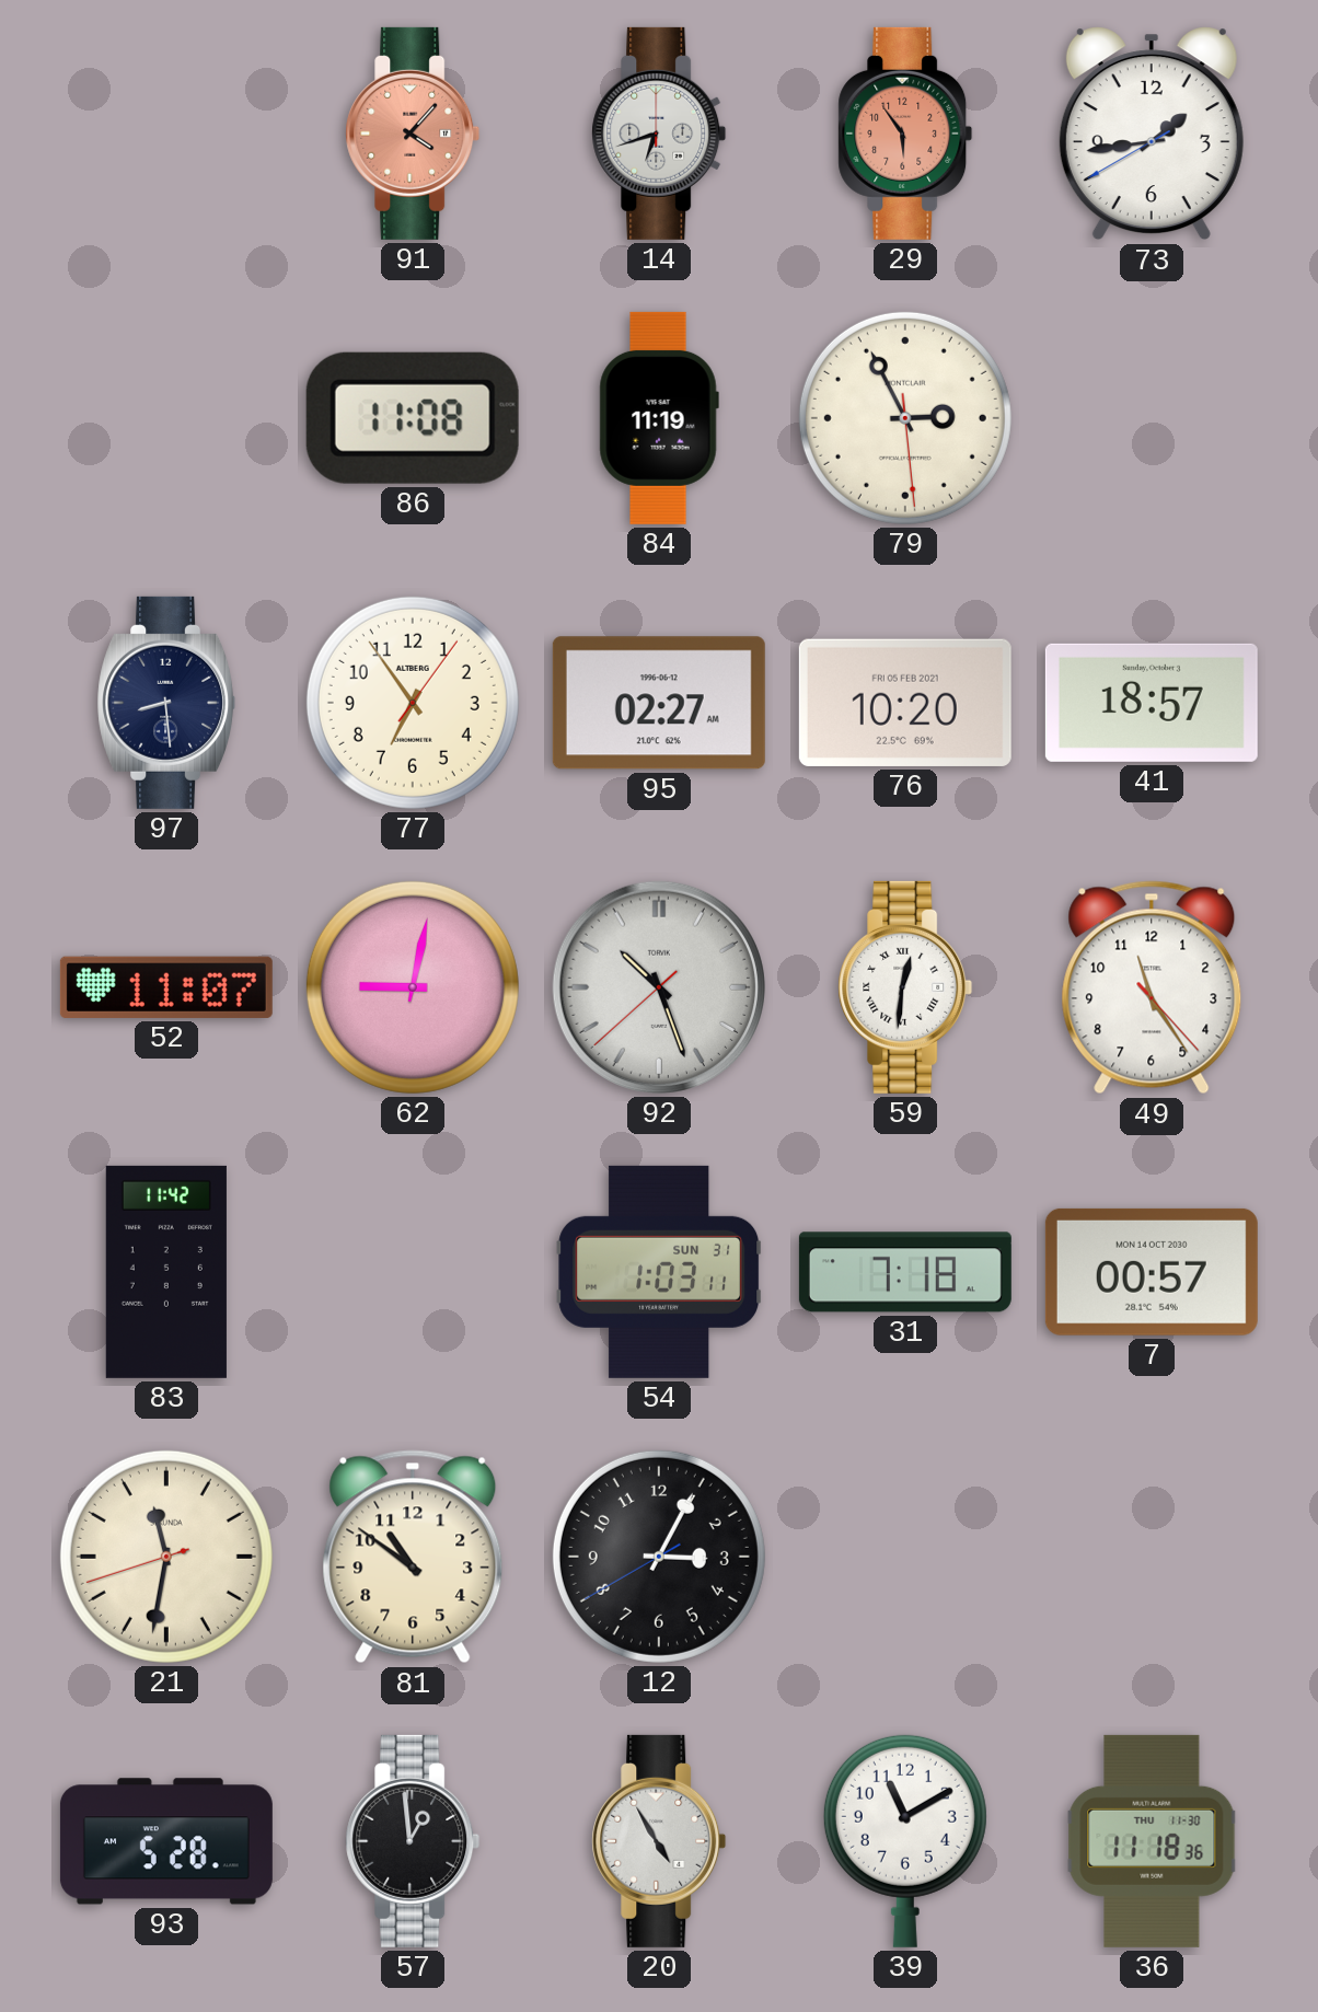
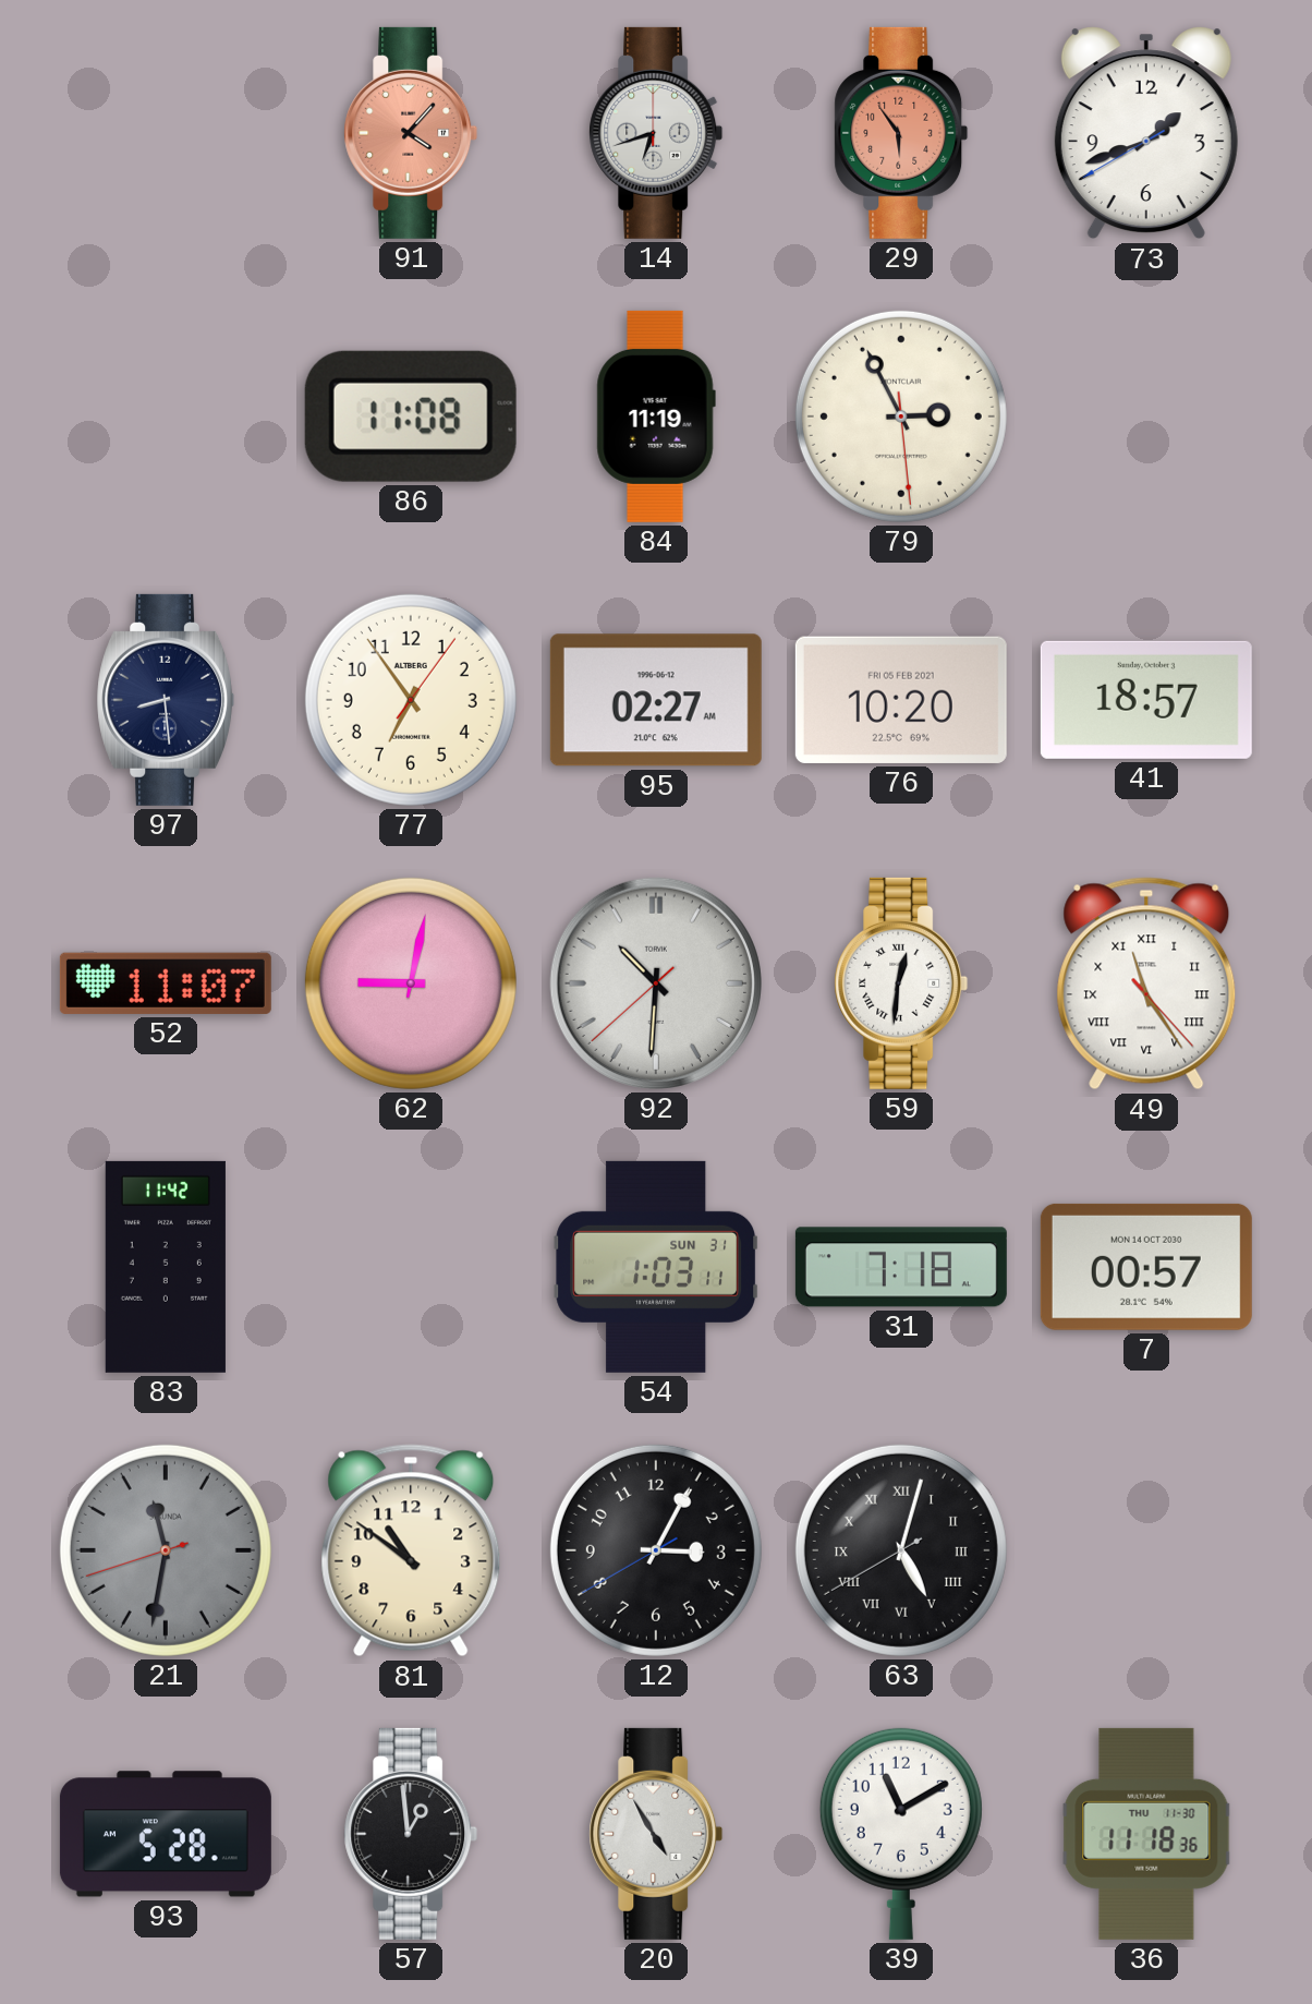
73: 1:43 -> 1:41 (1146, 133)
92: 10:26 -> 10:30 (656, 983)
49 numerals: Arabic -> Roman (1146, 983)
21 dial: cream -> grey (166, 1550)
63: none -> 5:02 (901, 1550)
